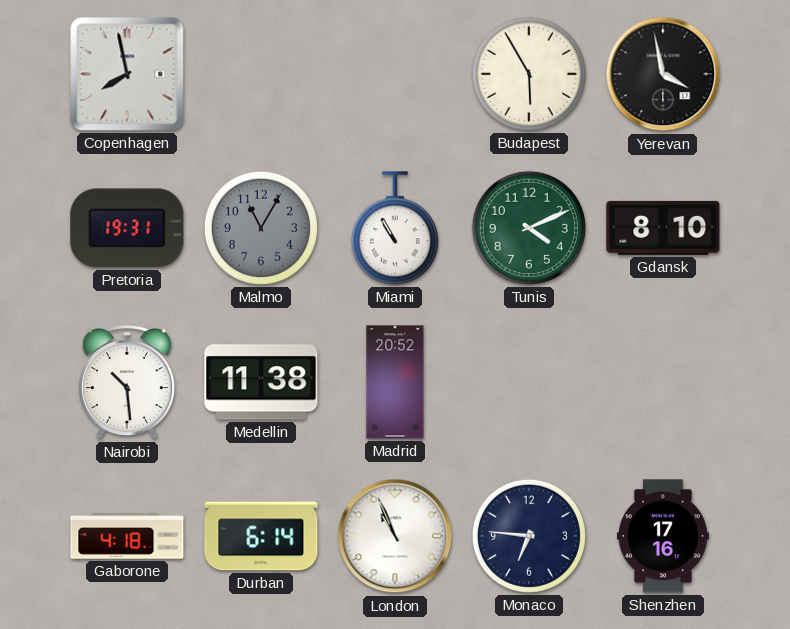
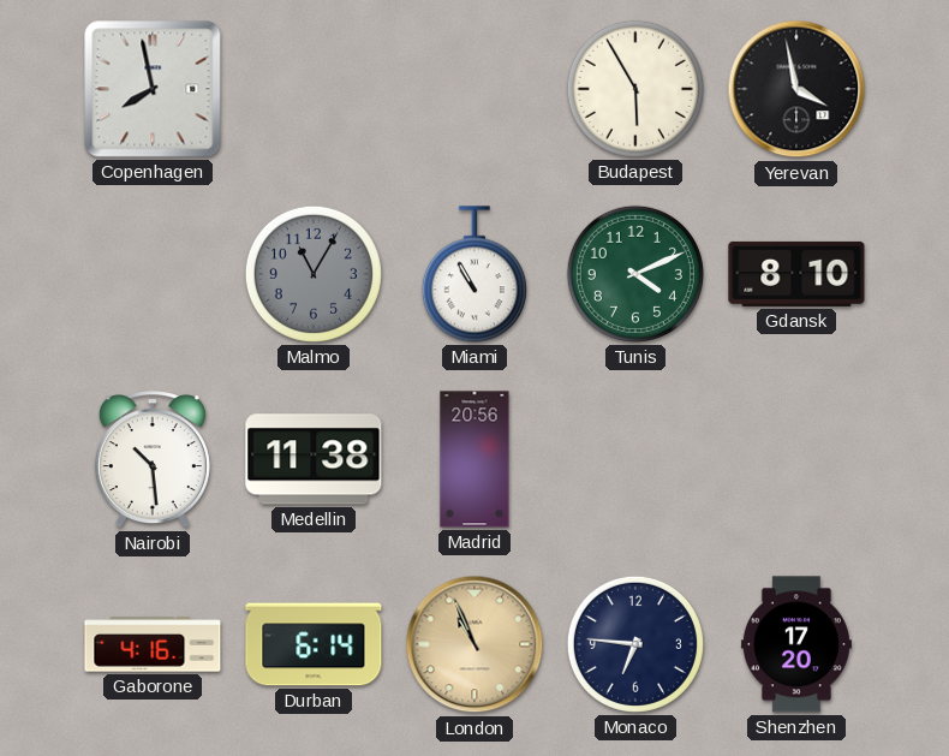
Pretoria: 19:31 -> none (127, 228)
Madrid: 20:52 -> 20:56 (474, 459)
Gaborone: 4:18 -> 4:16 (153, 644)
London dial: white -> champagne (474, 644)
Shenzhen: 17:16 -> 17:20 (796, 644)
